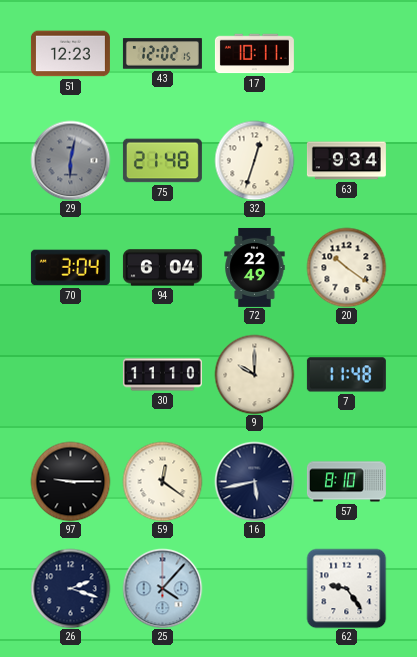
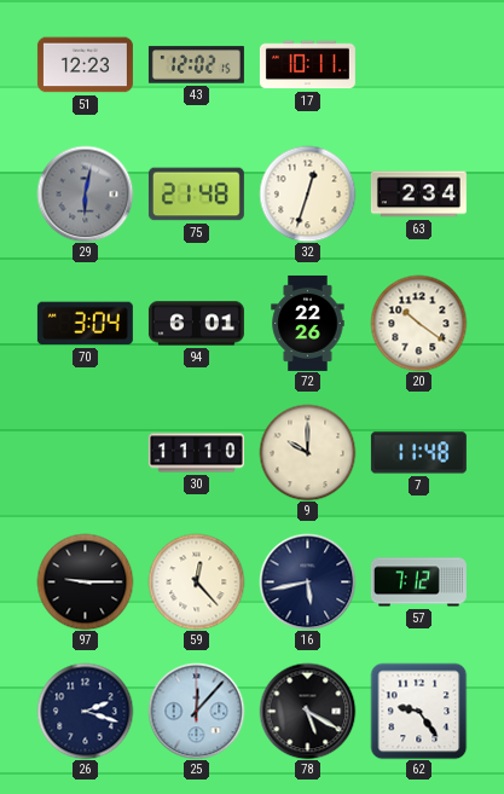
63: 9:34 -> 2:34 (418, 195)
94: 6:04 -> 6:01 (196, 324)
72: 22:49 -> 22:26 (308, 323)
59: 12:21 -> 12:23 (196, 581)
57: 8:10 -> 7:12 (418, 583)
25: 4:07 -> 12:07 (196, 711)
78: none -> 5:20 (307, 711)
